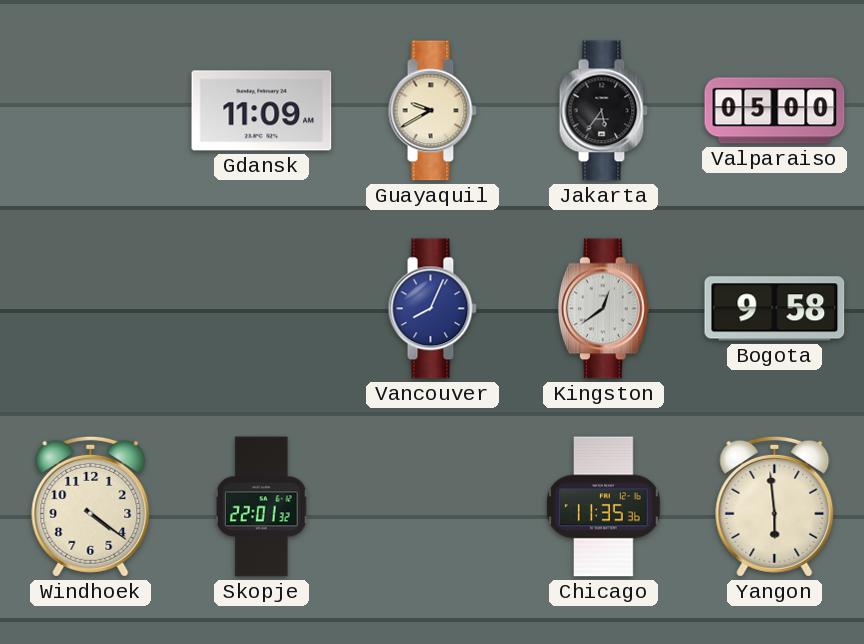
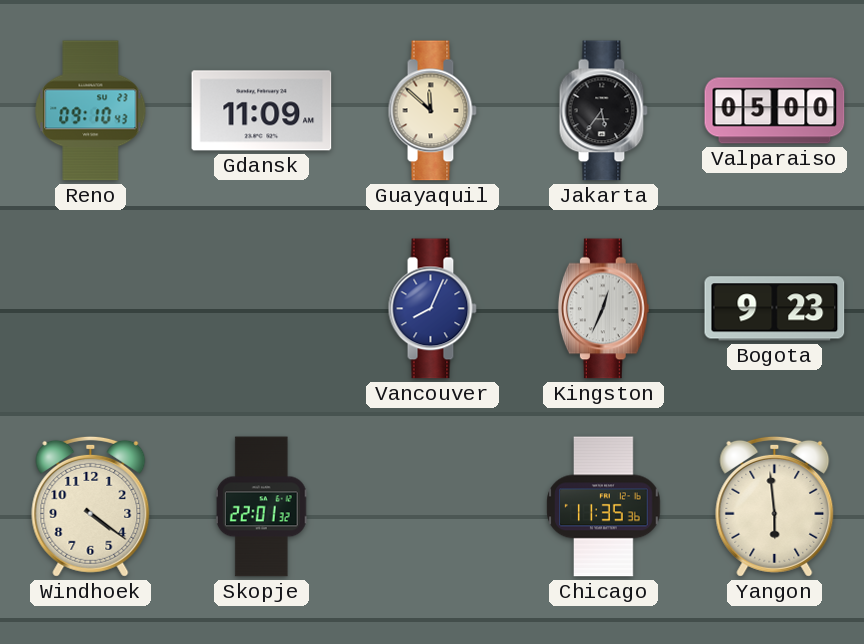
Reno: none -> 09:10 (91, 111)
Guayaquil: 9:40 -> 11:52 (432, 111)
Kingston: 12:39 -> 12:34 (603, 309)
Bogota: 9:58 -> 9:23 (775, 309)
